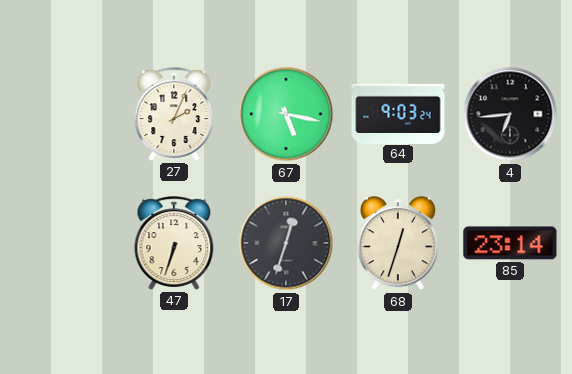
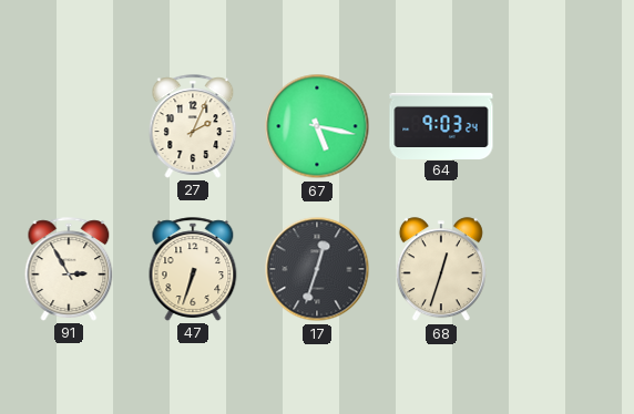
4: 6:44 -> none (510, 114)
91: none -> 2:55 (69, 269)
85: 23:14 -> none (510, 243)
